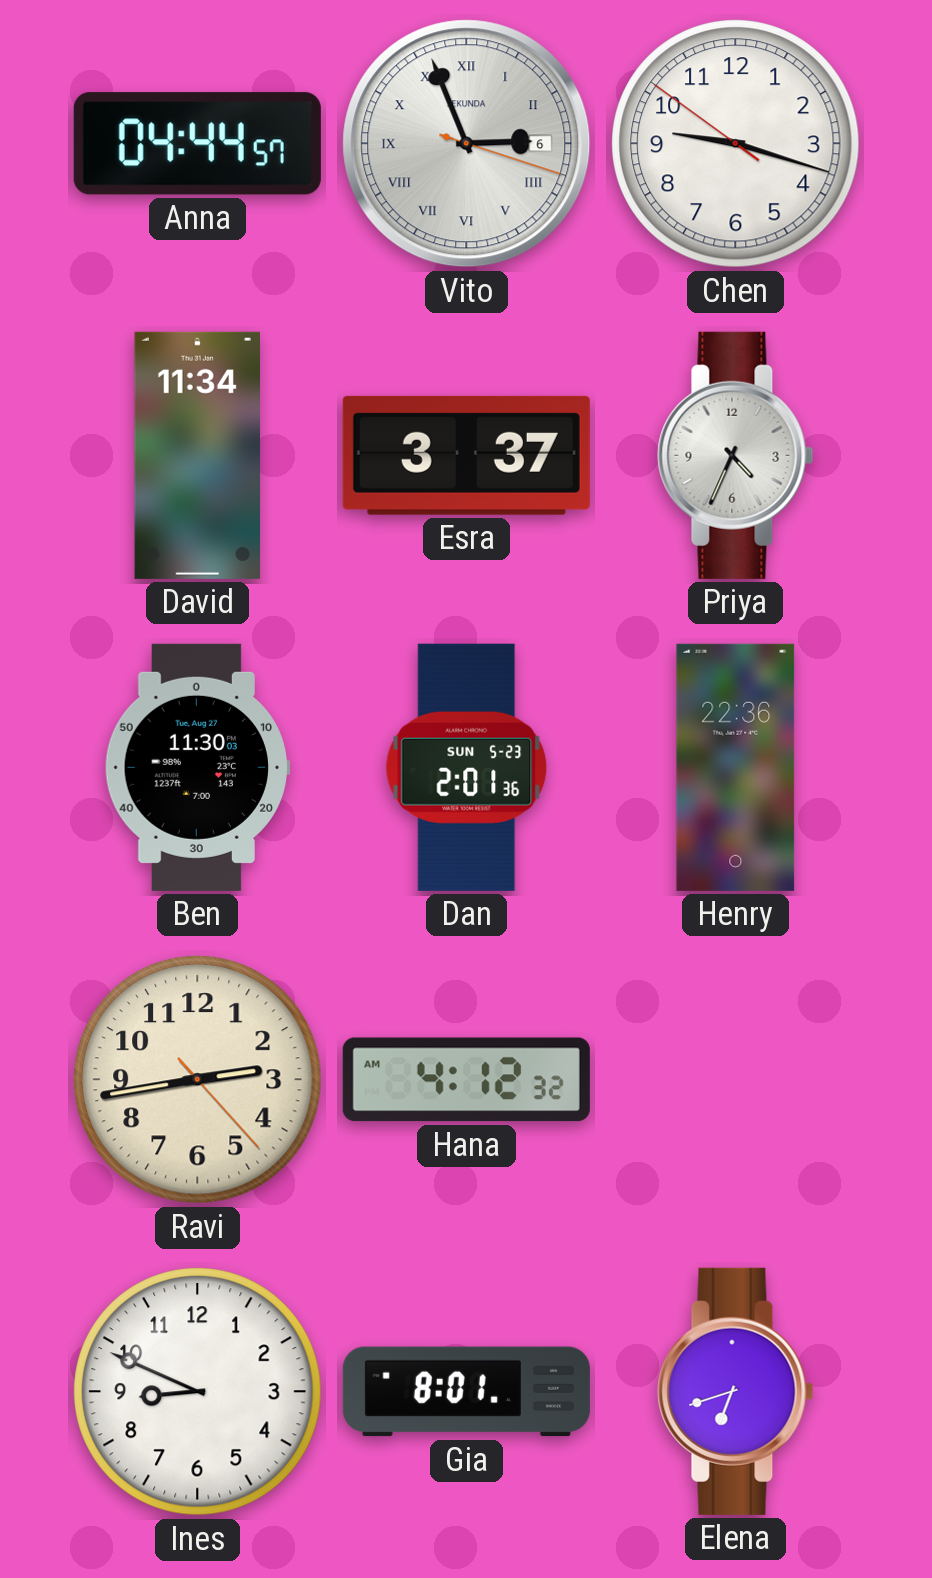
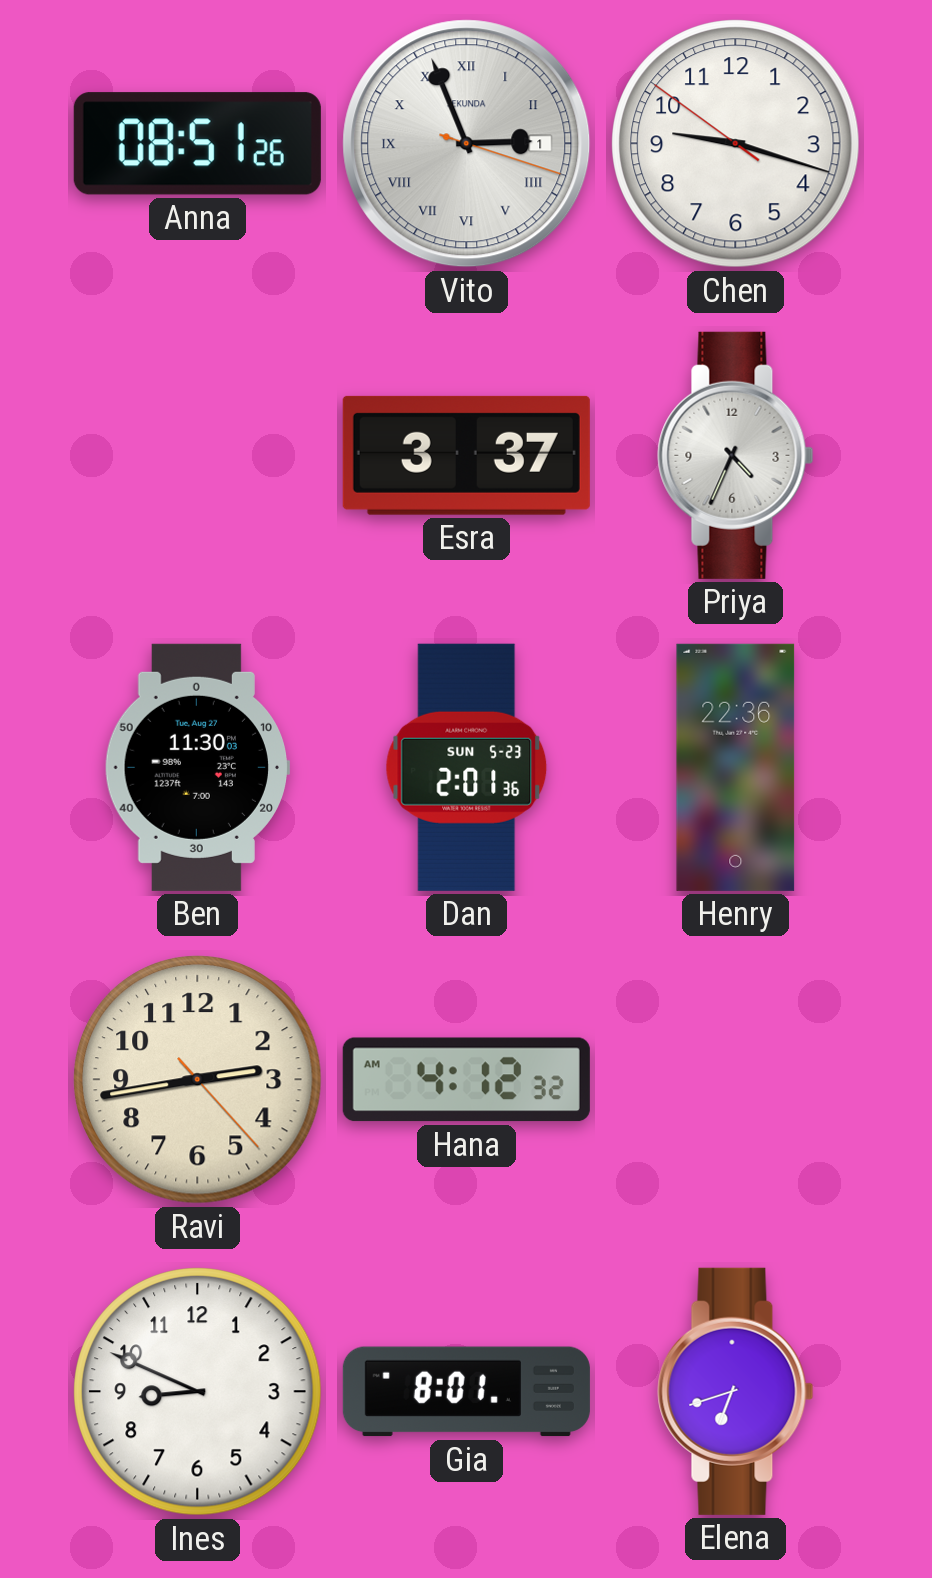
Anna: 04:44 -> 08:51 (197, 144)
Vito date: 6 -> 1 (467, 144)
David: 11:34 -> none (197, 455)
